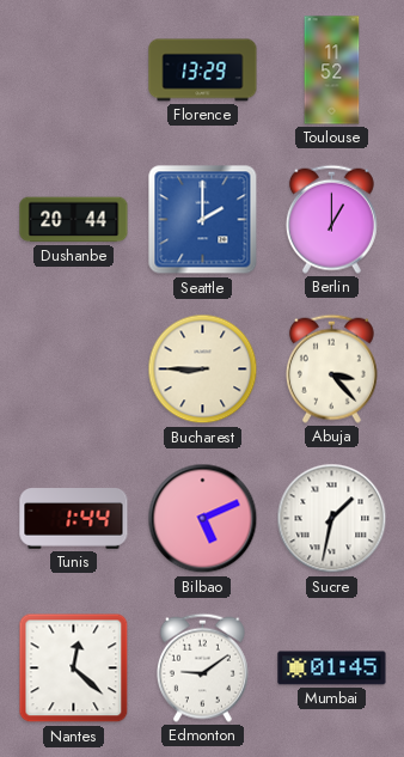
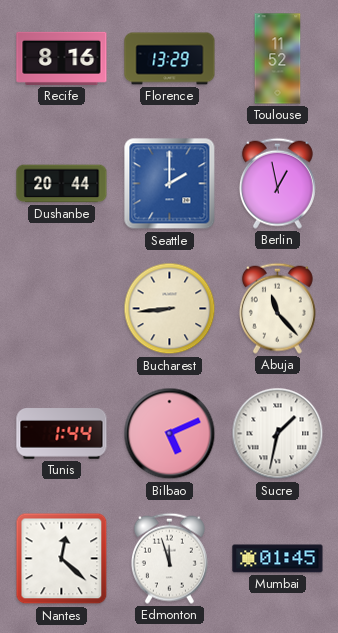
Recife: none -> 8:16 (62, 58)
Berlin: 1:00 -> 12:58 (277, 183)
Bucharest: 8:45 -> 8:44 (170, 309)
Abuja: 3:23 -> 11:23 (277, 308)
Edmonton: 9:09 -> 11:57 (169, 558)
